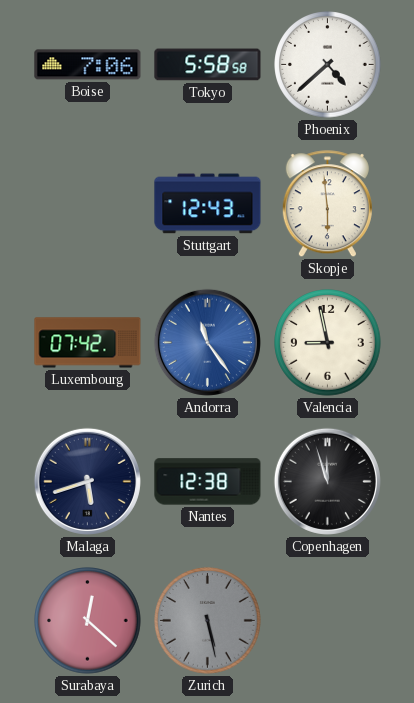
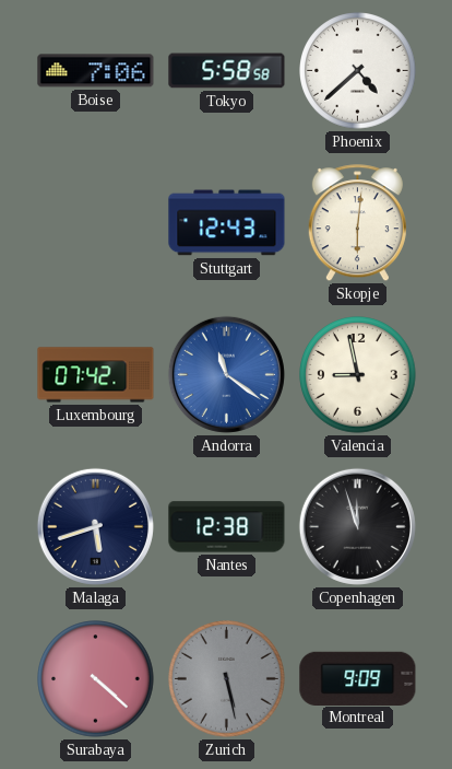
Skopje: 5:59 -> 6:01 (357, 223)
Andorra: 11:24 -> 11:21 (226, 374)
Surabaya: 12:22 -> 4:22 (96, 679)
Montreal: none -> 9:09 (358, 678)
